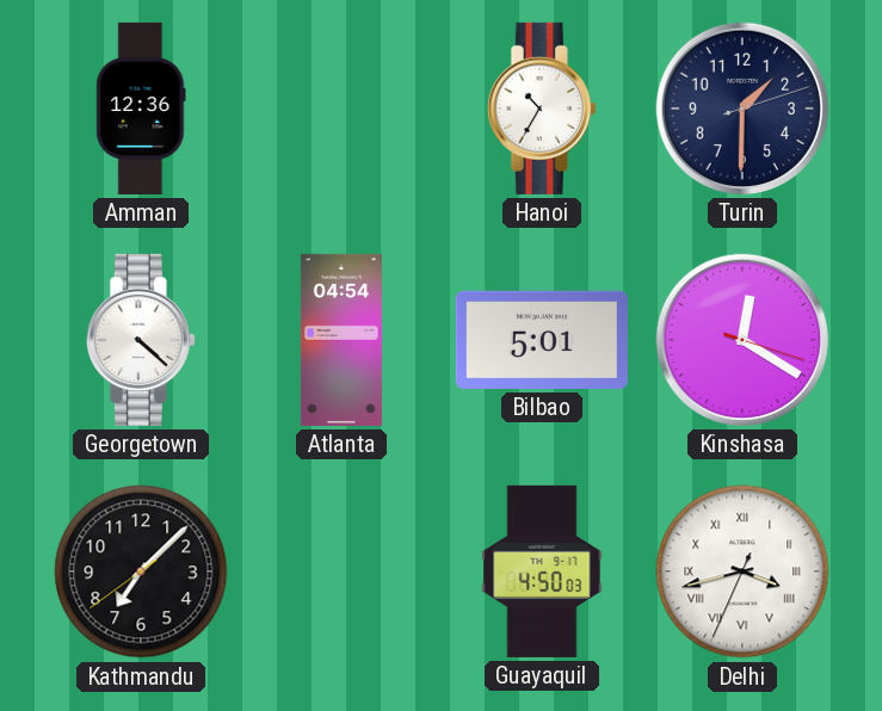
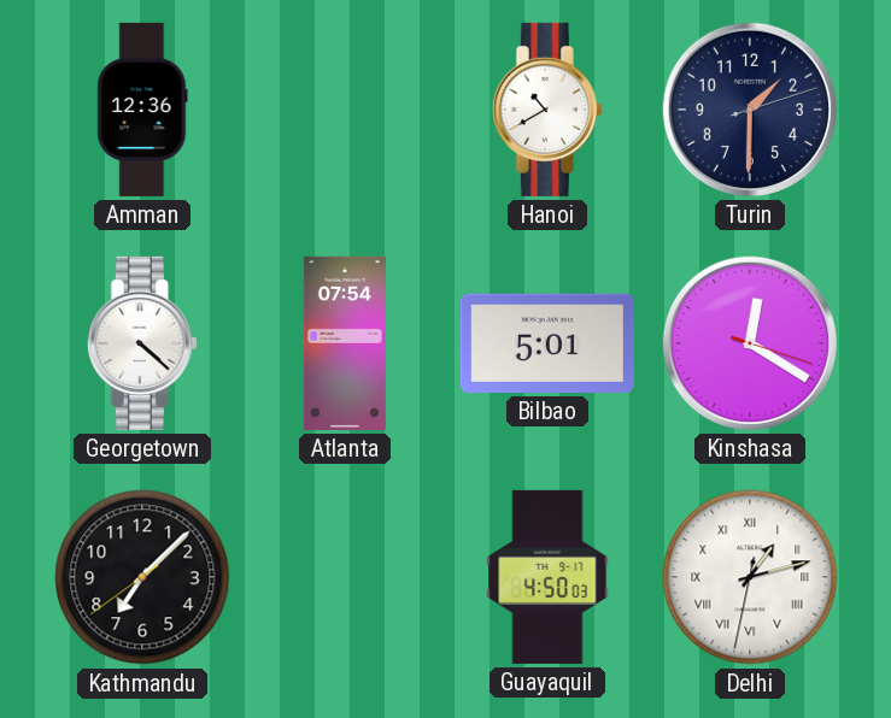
Hanoi: 10:35 -> 10:40 (547, 110)
Atlanta: 04:54 -> 07:54 (345, 343)
Delhi: 3:42 -> 1:12 (750, 577)
